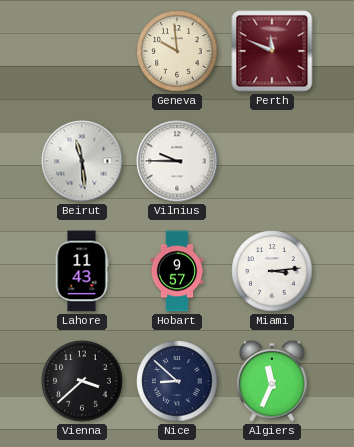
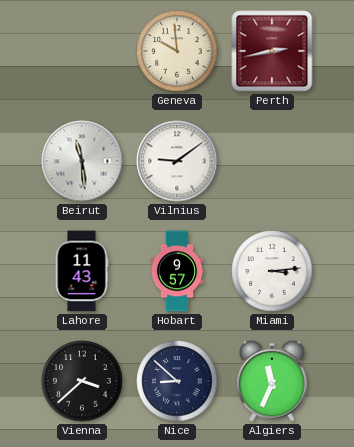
Perth: 11:49 -> 2:43 (272, 51)
Vilnius: 9:45 -> 9:09 (177, 161)
